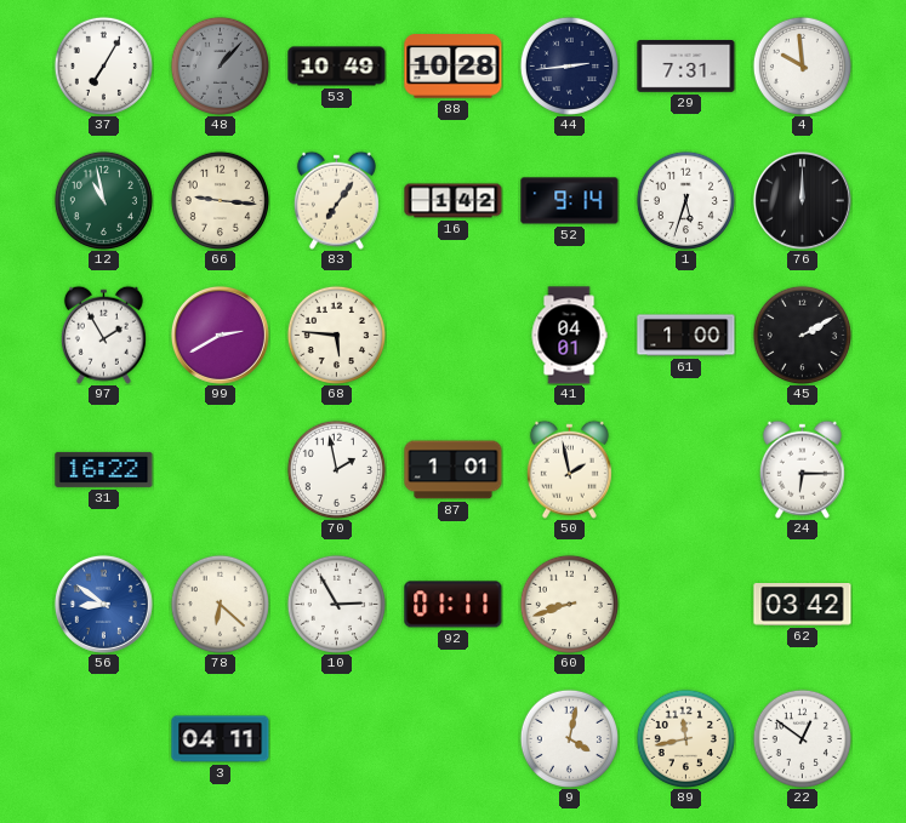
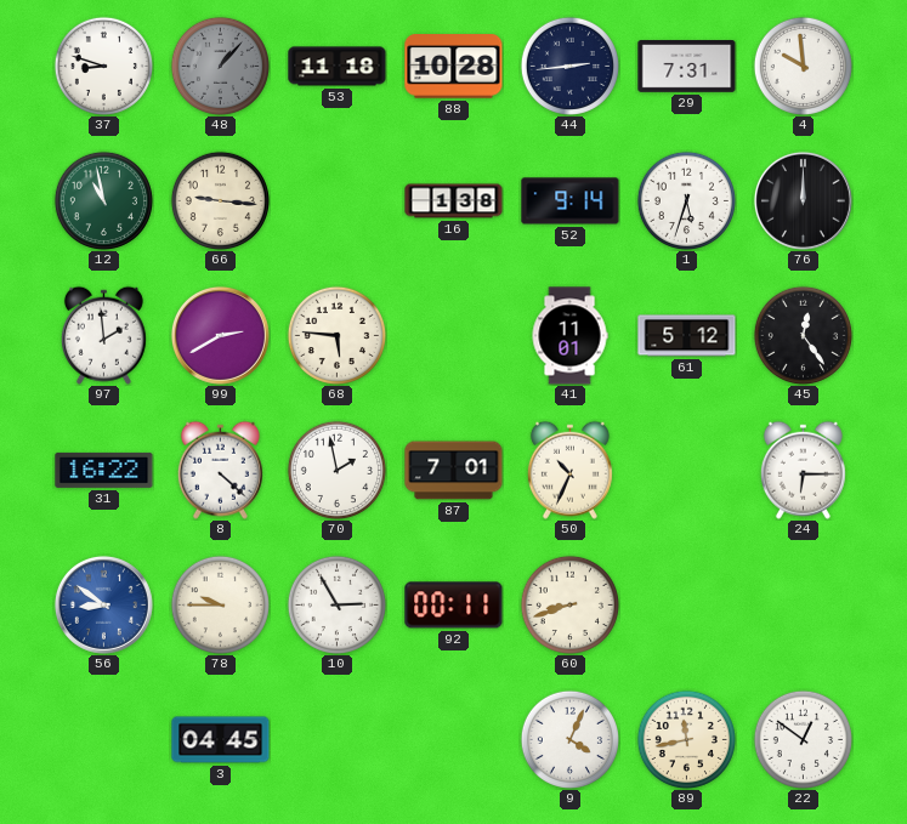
37: 7:05 -> 8:48 (103, 66)
53: 10:49 -> 11:18 (338, 67)
83: 7:06 -> none (336, 200)
16: 1:42 -> 1:38 (454, 201)
97: 1:55 -> 1:59 (103, 335)
41: 04:01 -> 11:01 (569, 336)
61: 1:00 -> 5:12 (687, 336)
45: 2:10 -> 12:24 (803, 335)
8: none -> 4:22 (220, 470)
87: 1:01 -> 7:01 (454, 471)
50: 1:58 -> 10:34 (569, 470)
78: 6:22 -> 9:45 (220, 604)
92: 01:11 -> 00:11 (454, 606)
62: 03:42 -> none (803, 605)
3: 04:11 -> 04:45 (221, 740)
9: 4:02 -> 4:04 (569, 739)
